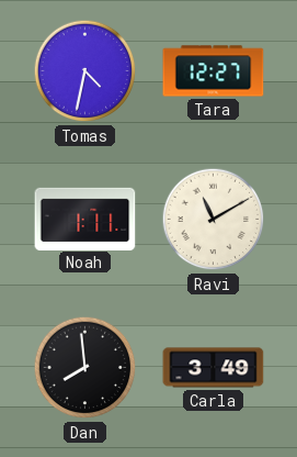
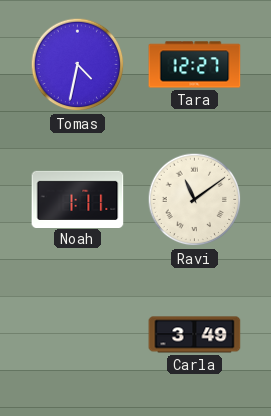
Ravi: 11:10 -> 11:09 (195, 200)
Dan: 7:59 -> none (85, 368)
